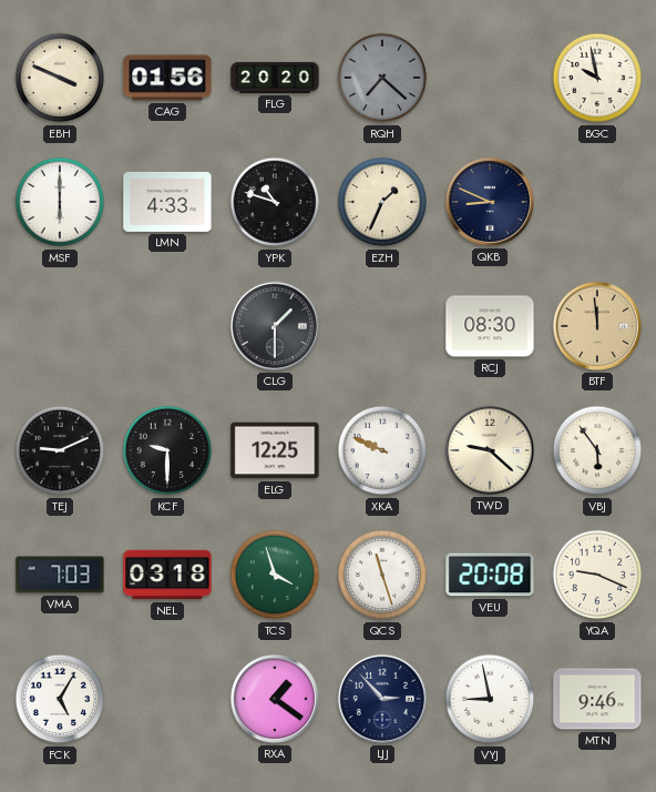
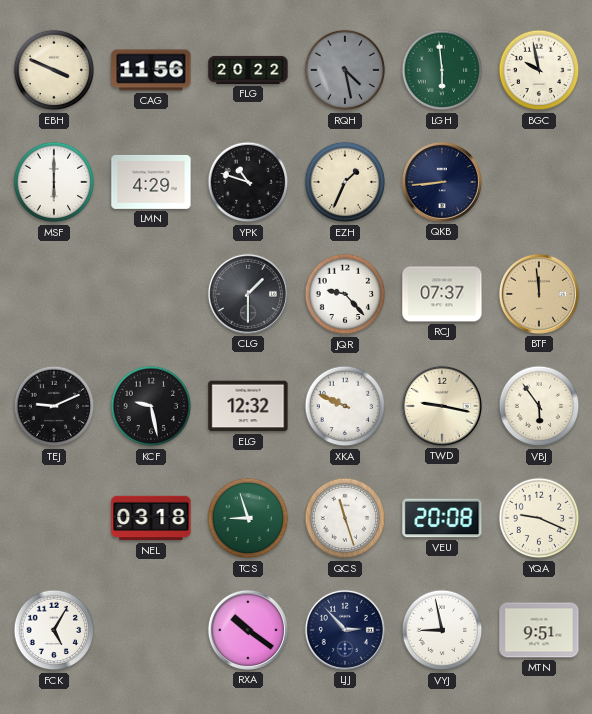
CAG: 01:56 -> 11:56 (151, 70)
FLG: 20:20 -> 20:22 (248, 70)
RQH: 7:22 -> 4:28 (345, 70)
LGH: none -> 5:59 (442, 70)
LMN: 4:33 -> 4:29 (151, 182)
QKB: 8:49 -> 8:44 (442, 182)
JQR: none -> 9:23 (345, 294)
RCJ: 08:30 -> 07:37 (442, 294)
KCF: 9:30 -> 9:28 (151, 406)
ELG: 12:25 -> 12:32 (248, 406)
TWD: 9:22 -> 9:17 (442, 406)
VMA: 7:03 -> none (60, 575)
TCS: 3:57 -> 8:57 (248, 518)
RXA: 1:21 -> 10:21 (248, 630)
MTN: 9:46 -> 9:51 (539, 630)
